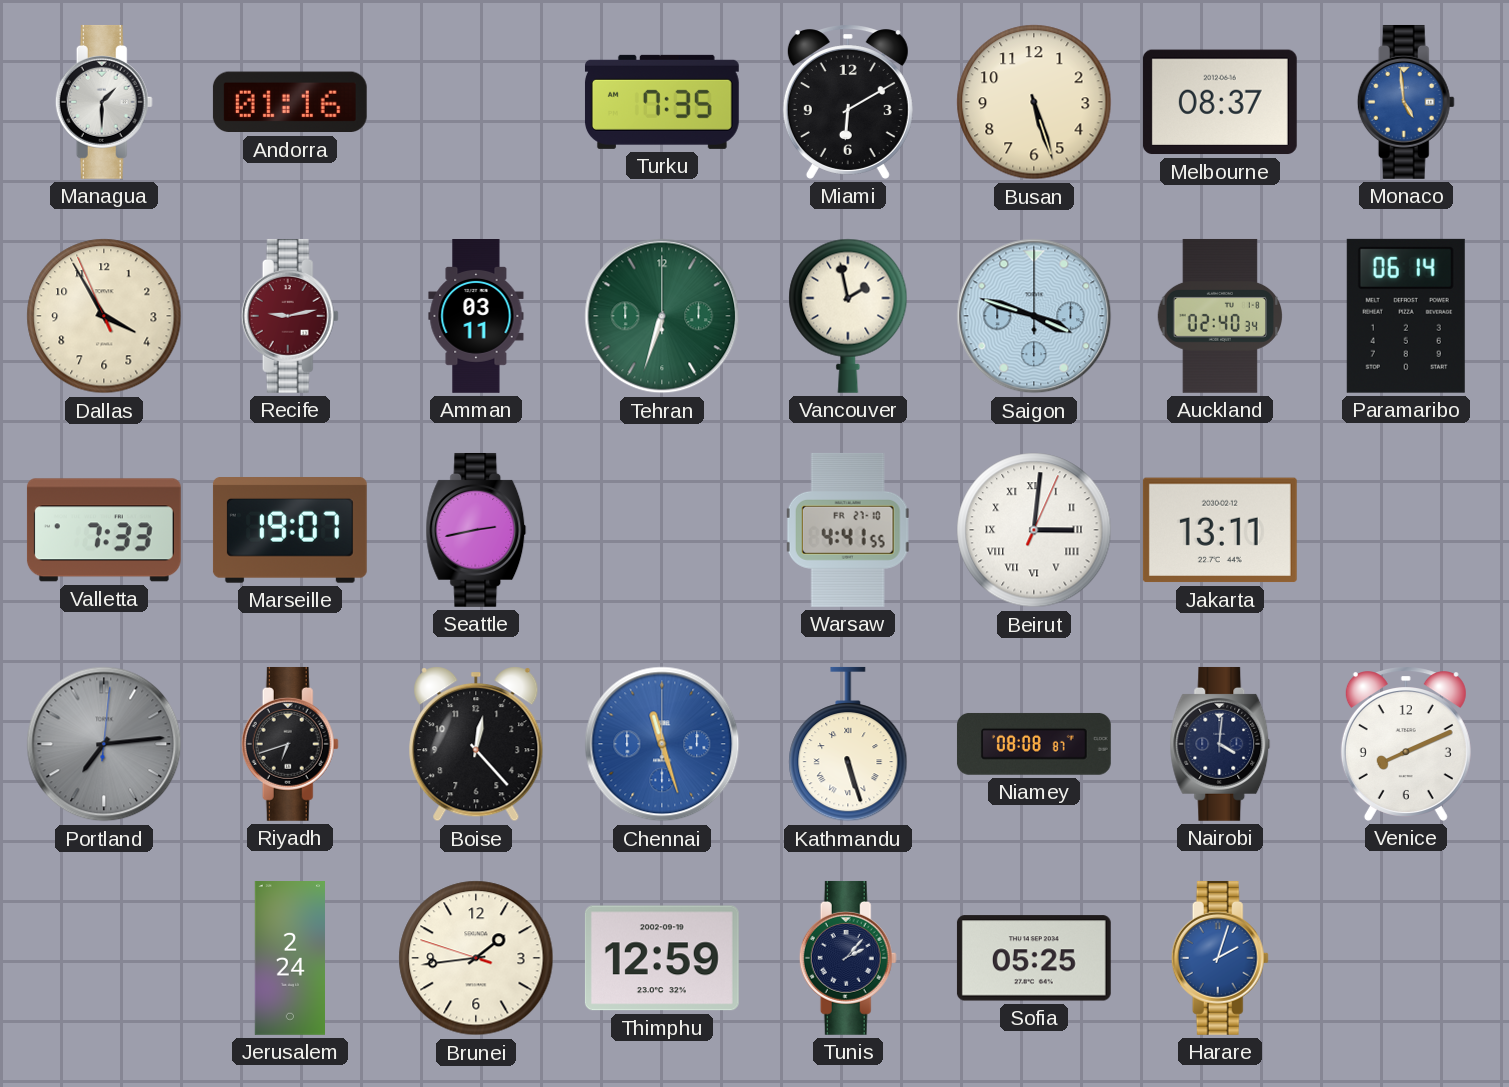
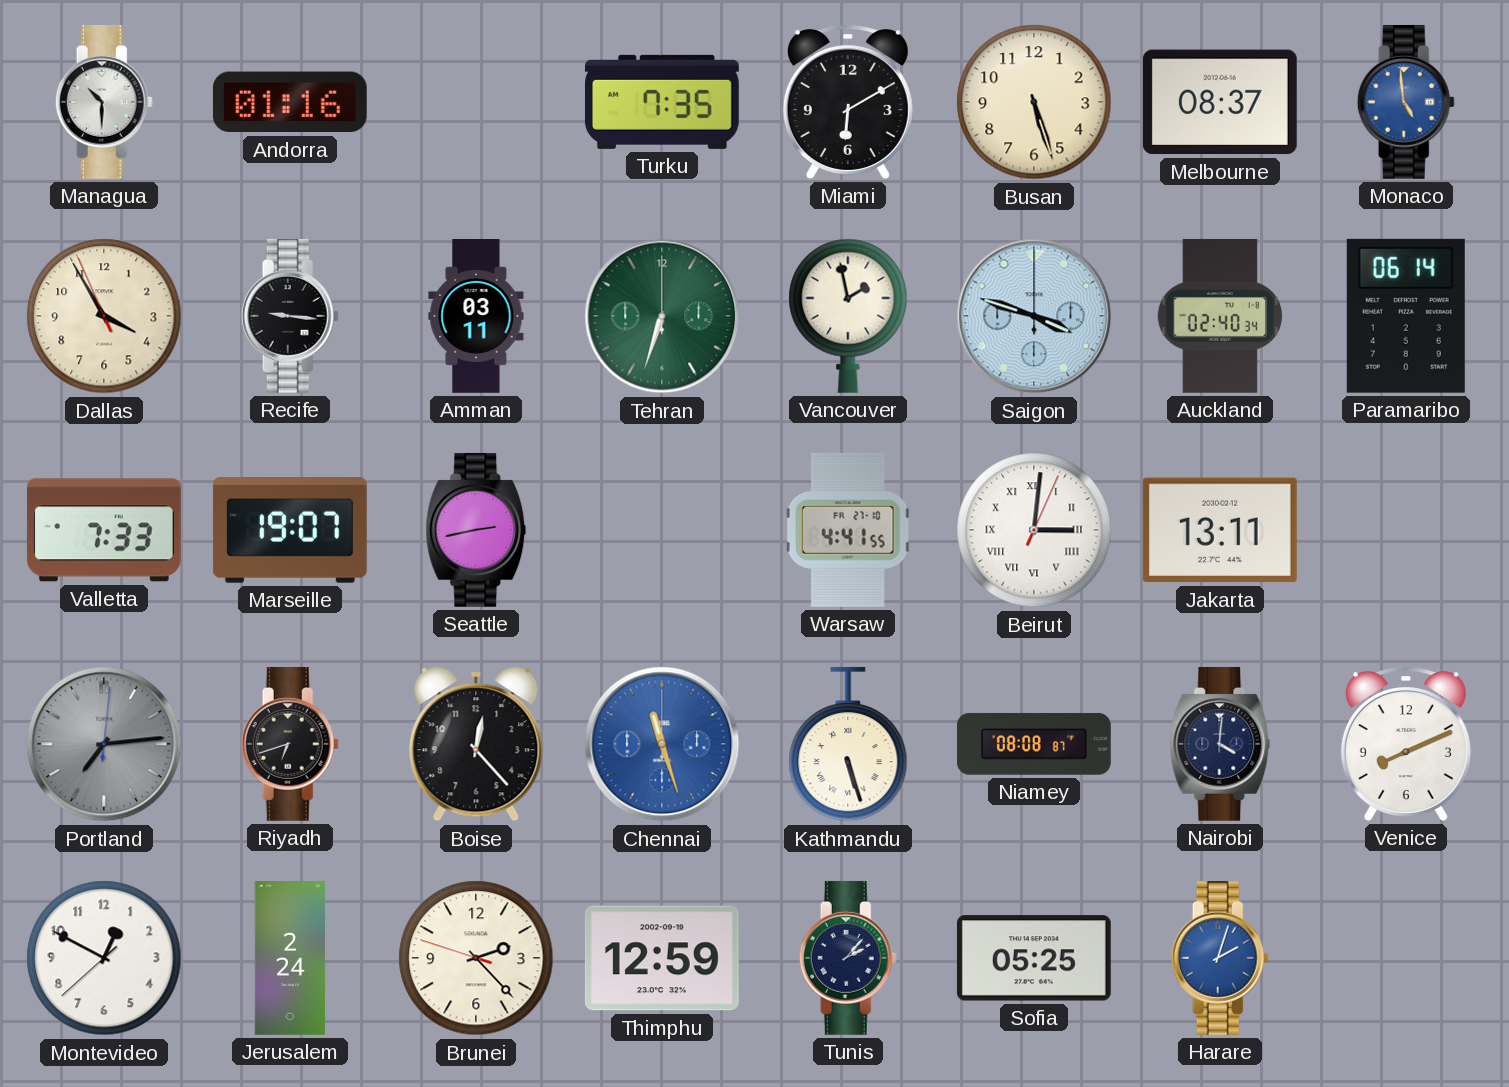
Managua: 1:30 -> 10:30 (104, 102)
Recife: 9:13 -> 9:16 (290, 316)
Recife dial: burgundy -> black (290, 316)
Montevideo: none -> 12:49 (104, 958)
Brunei: 1:43 -> 2:22 (476, 958)
